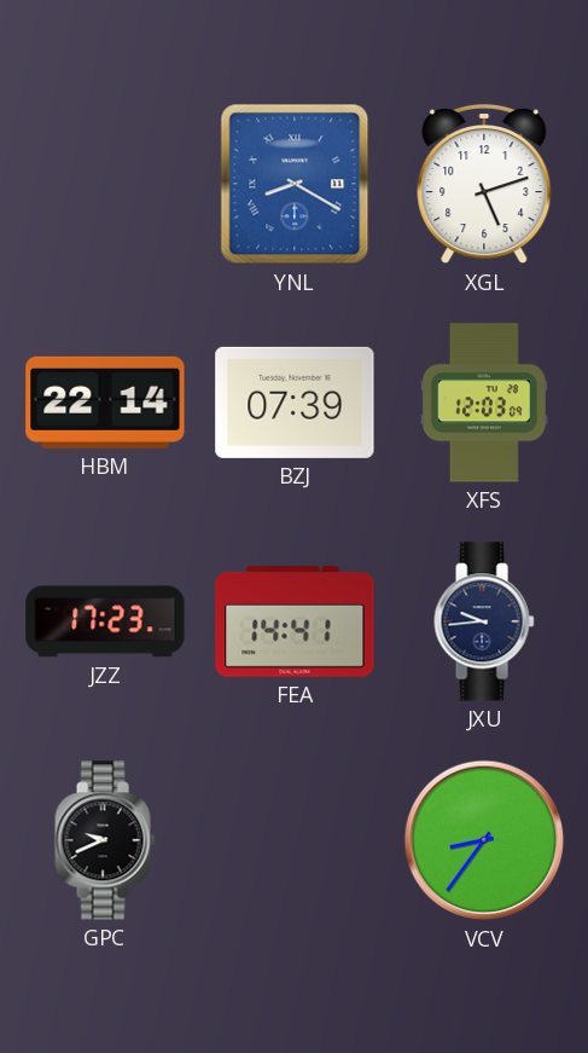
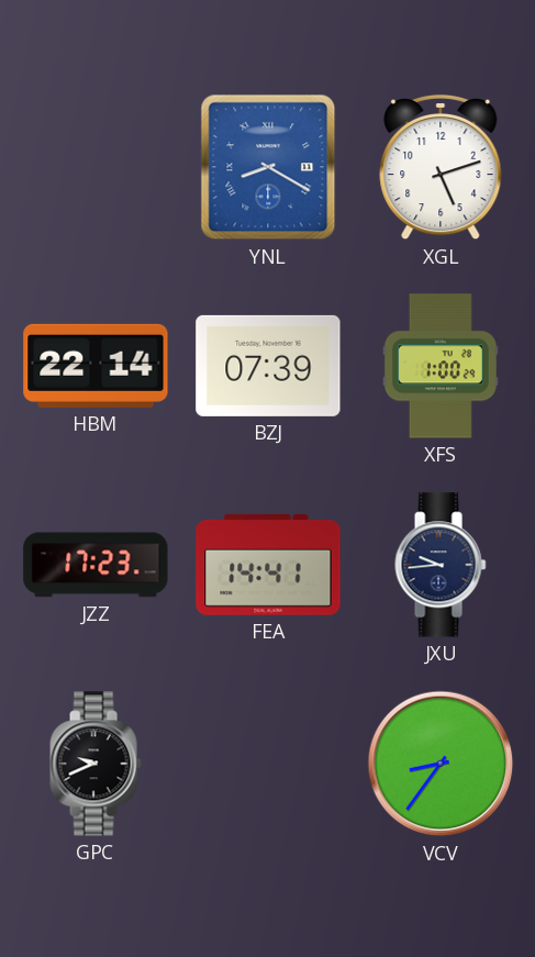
XFS: 12:03 -> 1:00 (441, 366)
